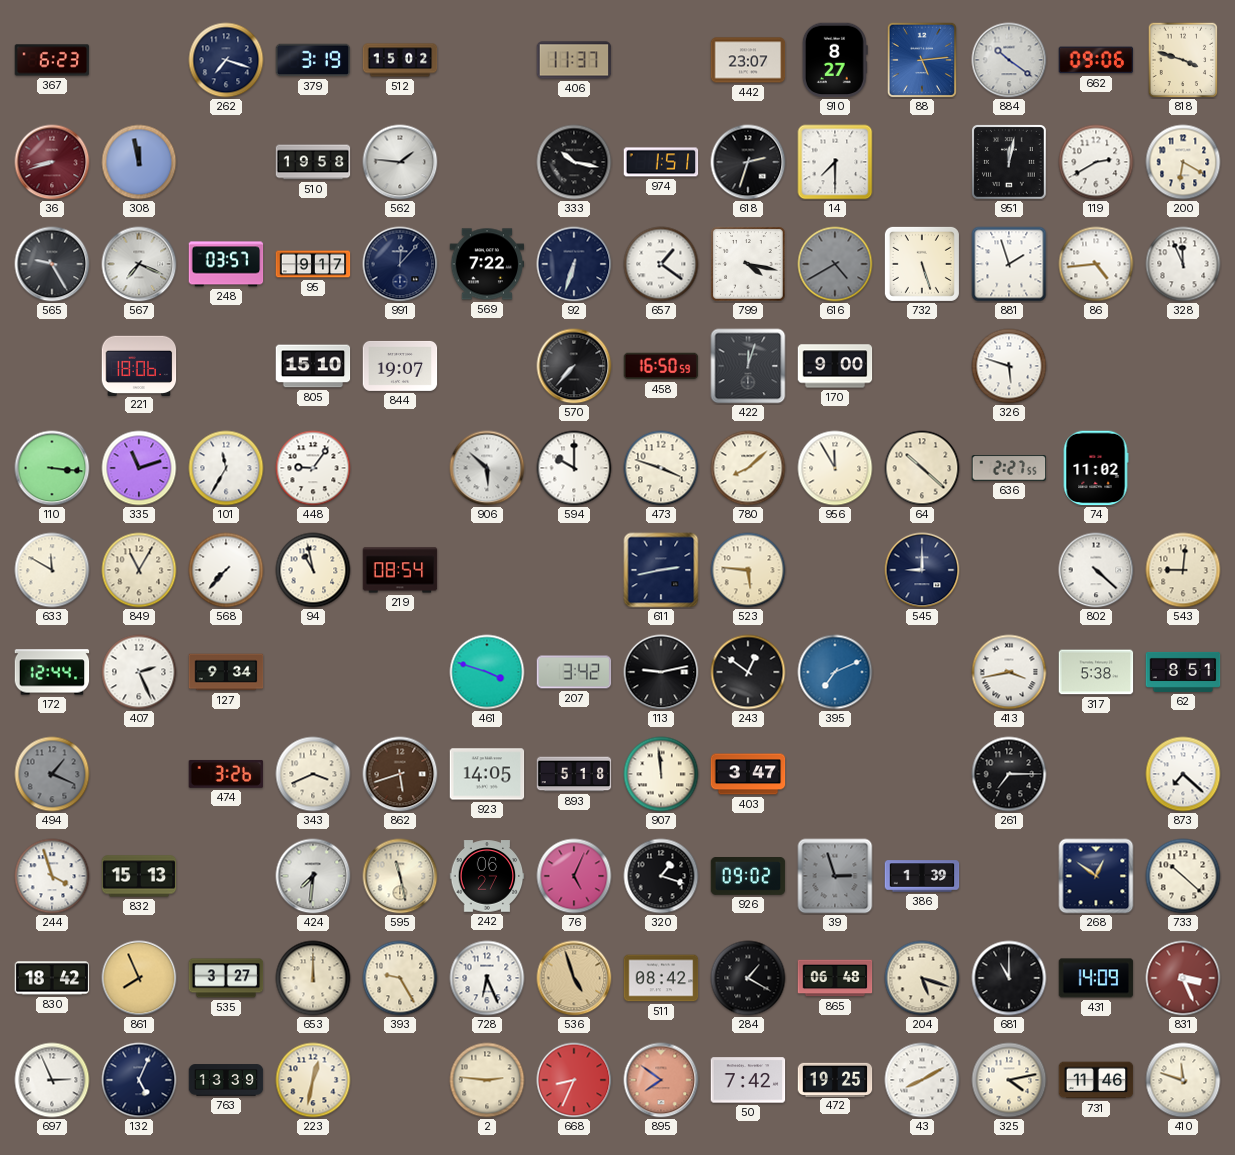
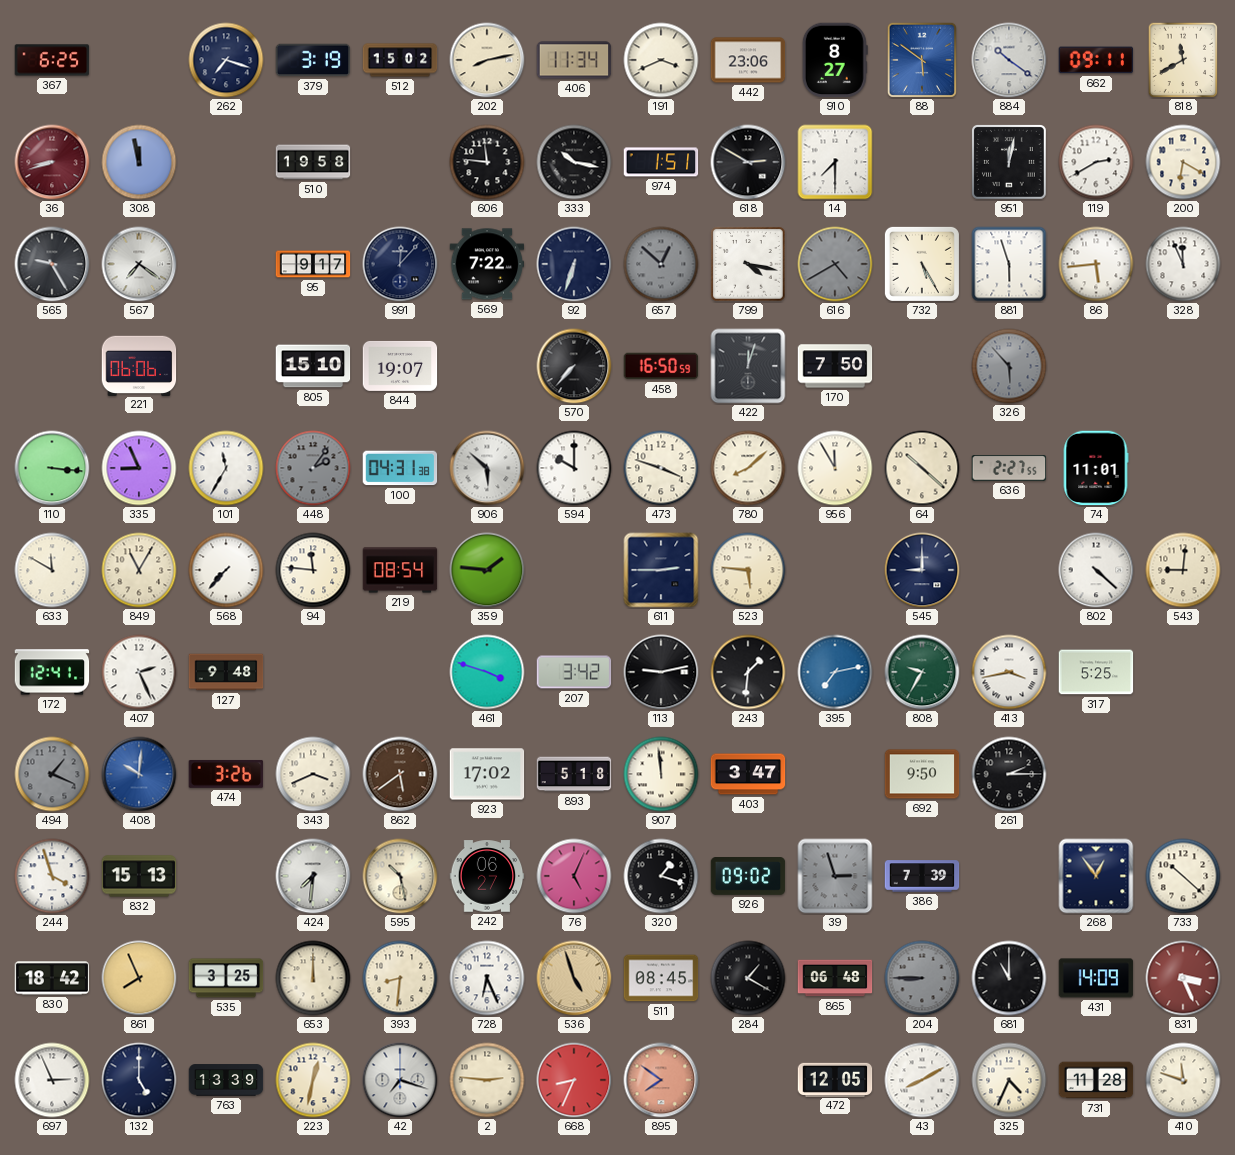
367: 6:23 -> 6:25 (52, 60)
202: none -> 8:13 (487, 60)
406: 11:37 -> 11:34 (574, 60)
191: none -> 3:41 (661, 60)
442: 23:07 -> 23:06 (748, 60)
88: 5:14 -> 5:51 (922, 60)
662: 09:06 -> 09:11 (1096, 60)
818: 3:48 -> 11:40 (1183, 60)
562: 1:46 -> none (400, 162)
606: none -> 11:46 (487, 162)
618: 2:33 -> 2:50 (748, 162)
567: 7:19 -> 7:21 (139, 264)
248: 03:57 -> none (226, 264)
657: 1:21 -> 12:52 (661, 264)
657 dial: white -> grey (661, 264)
732: 5:27 -> 5:25 (922, 264)
881: 1:57 -> 5:57 (1009, 264)
86: 4:44 -> 5:44 (1096, 264)
221: 18:06 -> 06:06 (139, 365)
170: 9:00 -> 7:50 (835, 366)
326: 5:48 -> 5:53 (1009, 366)
326 dial: white -> grey (1009, 366)
335: 11:12 -> 8:56 (139, 468)
448: 9:06 -> 2:06 (313, 468)
448 dial: white -> grey (313, 468)
100: none -> 04:31 (400, 468)
74: 11:02 -> 11:01 (1096, 468)
94: 10:58 -> 11:46 (313, 570)
359: none -> 1:46 (487, 570)
611: 2:43 -> 2:45 (661, 570)
172: 12:44 -> 12:41 (52, 672)
127: 9:34 -> 9:48 (226, 672)
243: 12:51 -> 1:31 (748, 672)
395: 7:11 -> 7:13 (835, 672)
808: none -> 9:35 (922, 672)
317: 5:38 -> 5:25 (1096, 672)
62: 8:51 -> none (1183, 672)
408: none -> 10:01 (139, 774)
862: 5:42 -> 5:39 (400, 774)
923: 14:05 -> 17:02 (487, 774)
692: none -> 9:50 (922, 774)
261: 7:15 -> 2:15 (1009, 774)
873: 7:22 -> none (1183, 774)
595: 11:28 -> 10:28 (400, 876)
386: 1:39 -> 7:39 (922, 876)
268: 12:51 -> 12:54 (1096, 876)
535: 3:27 -> 3:25 (226, 978)
393: 9:25 -> 8:31 (400, 978)
511: 08:42 -> 08:45 (661, 978)
204: 5:18 -> 8:45 (922, 978)
204 dial: cream -> grey (922, 978)
132: 5:04 -> 5:00 (139, 1080)
42: none -> 7:18 (400, 1080)
50: 7:42 -> none (748, 1080)
472: 19:25 -> 12:05 (835, 1079)
325: 4:13 -> 4:34 (1009, 1080)
731: 11:46 -> 11:28 (1096, 1080)
